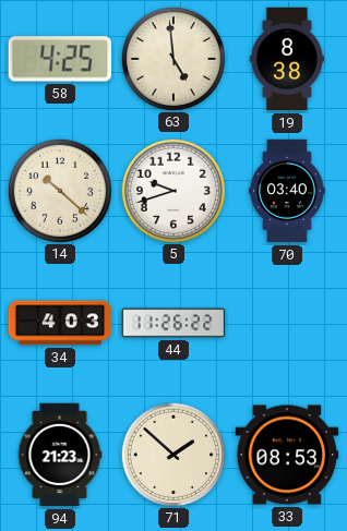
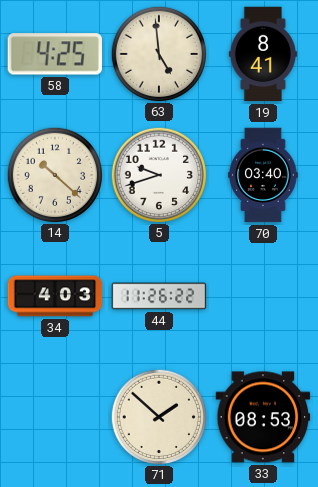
19: 8:38 -> 8:41 (263, 54)
94: 21:23 -> none (60, 455)
